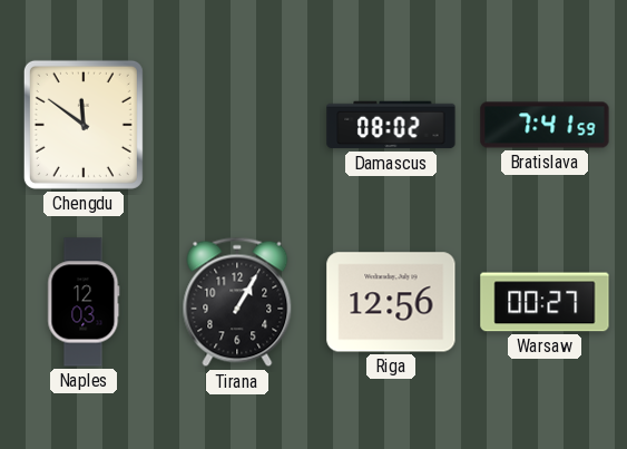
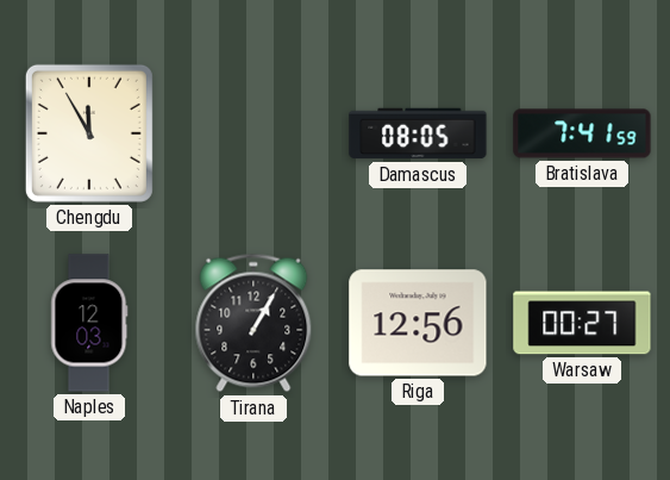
Chengdu: 11:51 -> 11:55 (89, 133)
Damascus: 08:02 -> 08:05 (418, 133)
